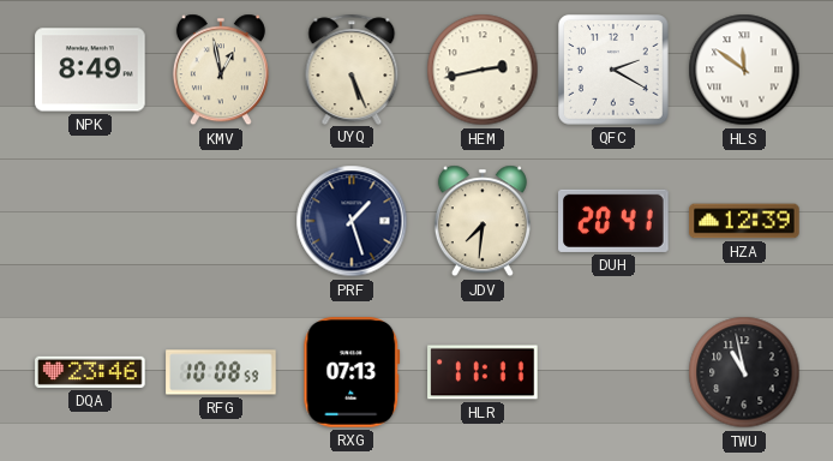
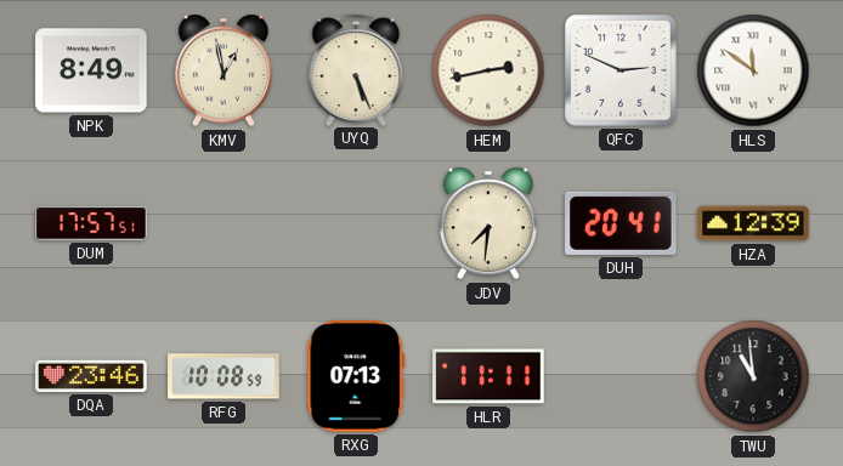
QFC: 2:20 -> 2:49 (621, 70)
DUM: none -> 17:57 (91, 223)
PRF: 1:27 -> none (352, 221)
TWU: 10:58 -> 10:59 (753, 376)
